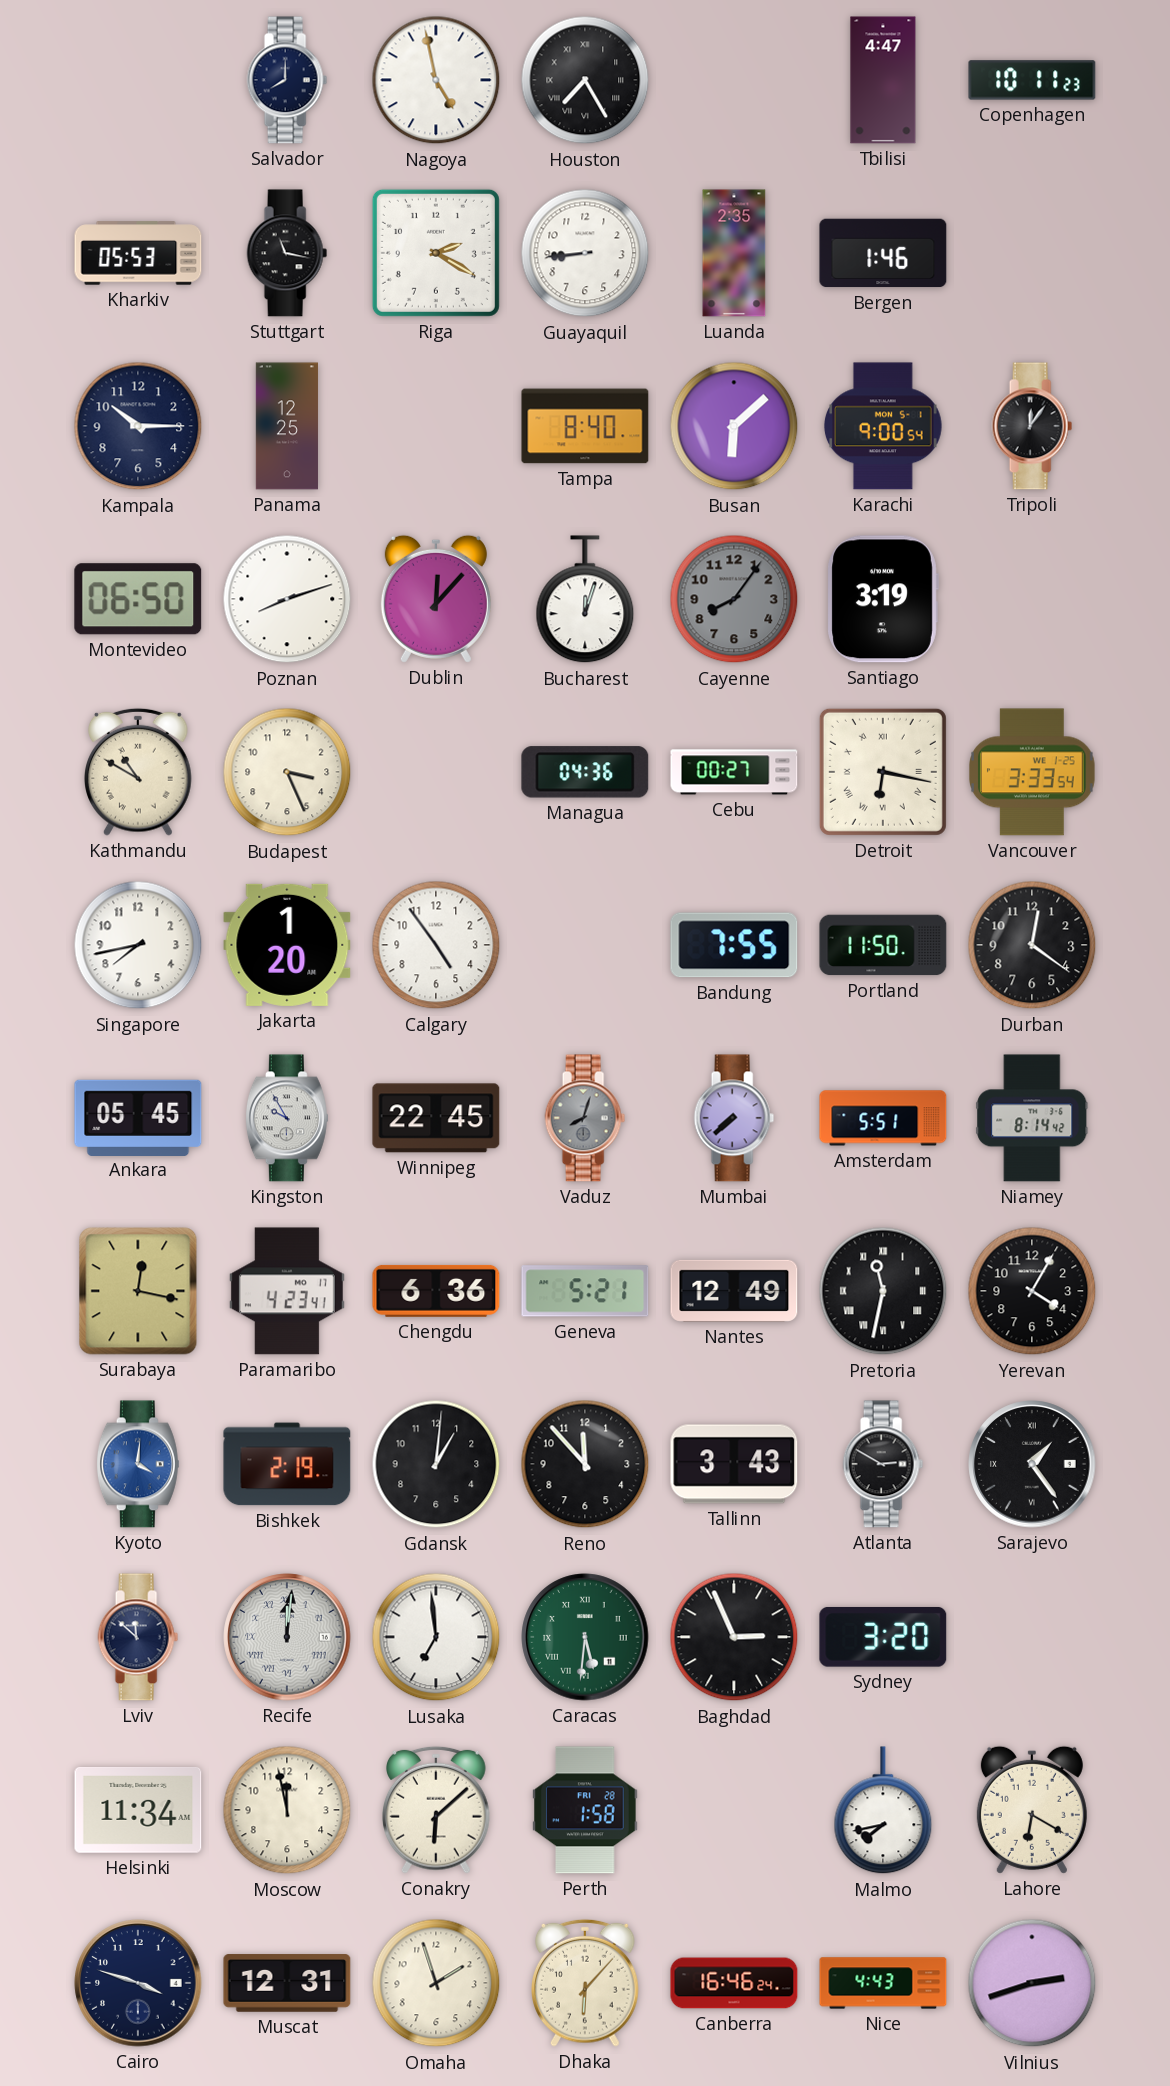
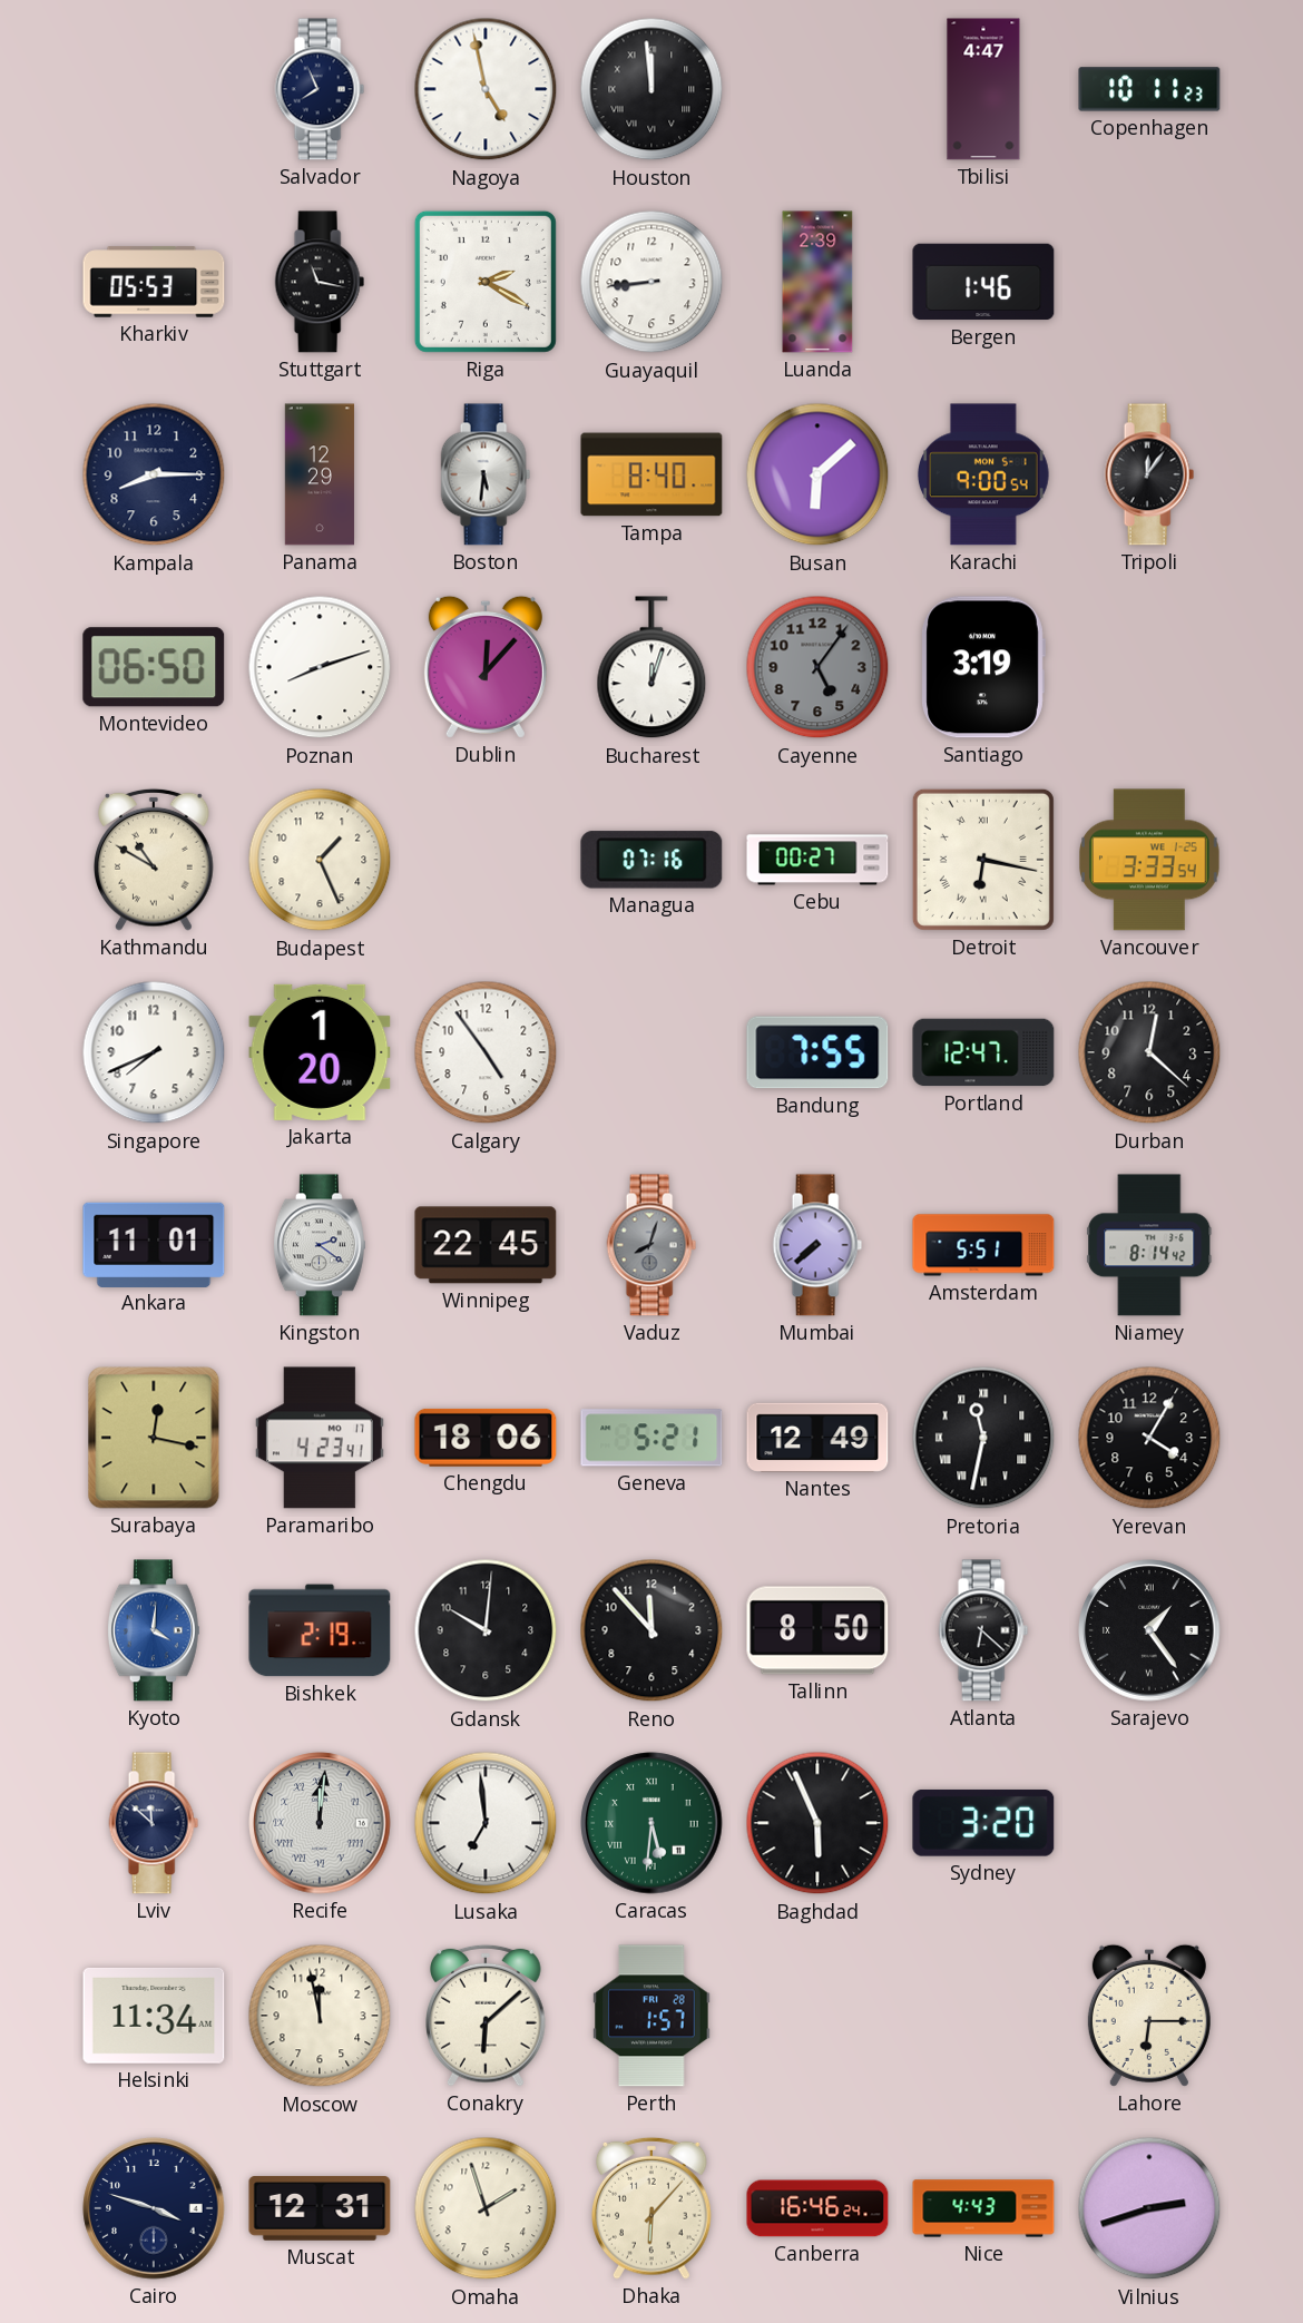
Salvador: 8:00 -> 7:56 (320, 89)
Houston: 7:25 -> 11:59 (651, 89)
Luanda: 2:35 -> 2:39 (817, 282)
Kampala: 10:15 -> 8:15 (154, 474)
Panama: 12:25 -> 12:29 (320, 474)
Boston: none -> 5:31 (486, 474)
Cayenne: 8:06 -> 5:06 (817, 667)
Budapest: 3:26 -> 1:26 (320, 860)
Managua: 04:36 -> 07:16 (651, 860)
Singapore: 7:43 -> 7:41 (154, 1052)
Portland: 11:50 -> 12:47 (983, 1052)
Durban: 12:21 -> 12:22 (1149, 1052)
Ankara: 05:45 -> 11:01 (154, 1244)
Kingston: 9:55 -> 2:21 (320, 1245)
Chengdu: 6:36 -> 18:06 (486, 1438)
Gdansk: 1:01 -> 10:01 (486, 1630)
Tallinn: 3:43 -> 8:50 (817, 1630)
Atlanta: 2:50 -> 6:22 (983, 1630)
Baghdad: 2:56 -> 5:56 (817, 1823)
Perth: 1:58 -> 1:57 (651, 2016)
Malmo: 7:43 -> none (883, 1811)
Lahore: 6:20 -> 6:15 (1149, 2016)
